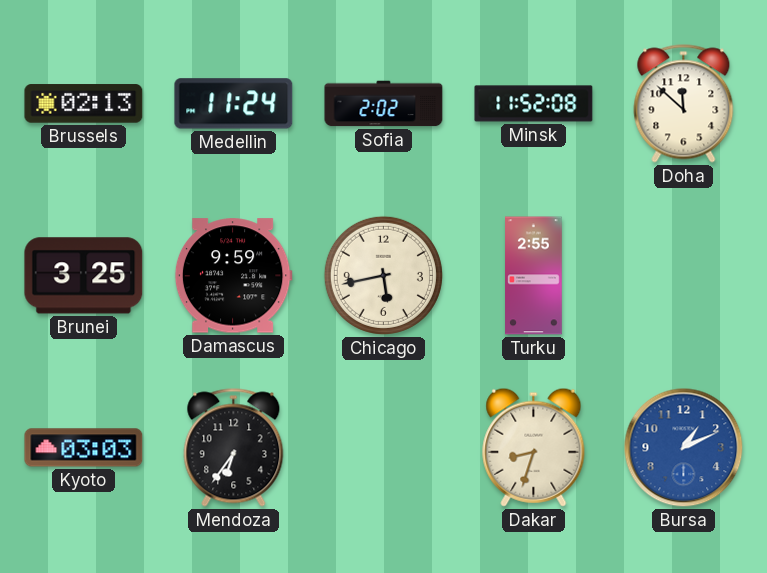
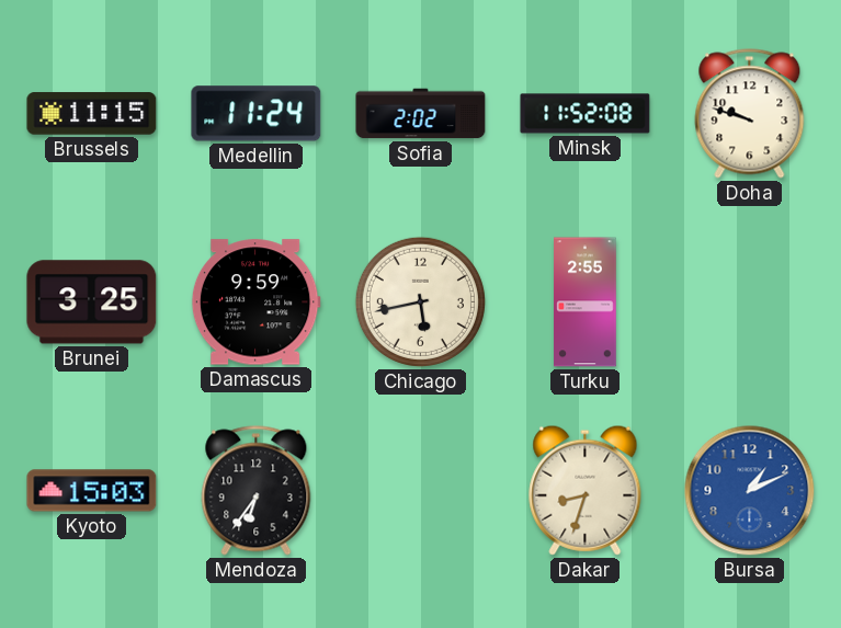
Brussels: 02:13 -> 11:15 (92, 114)
Doha: 11:52 -> 9:48 (750, 114)
Kyoto: 03:03 -> 15:03 (92, 491)
